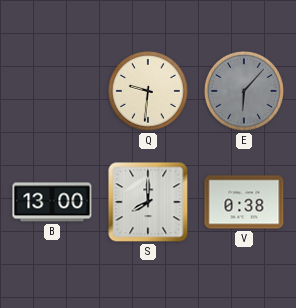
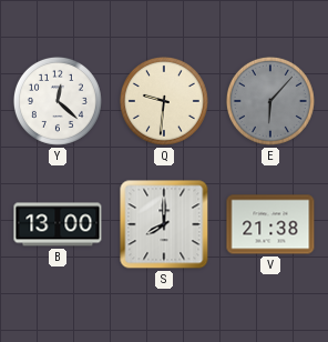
Y: none -> 12:22 (58, 101)
V: 0:38 -> 21:38 (270, 224)
